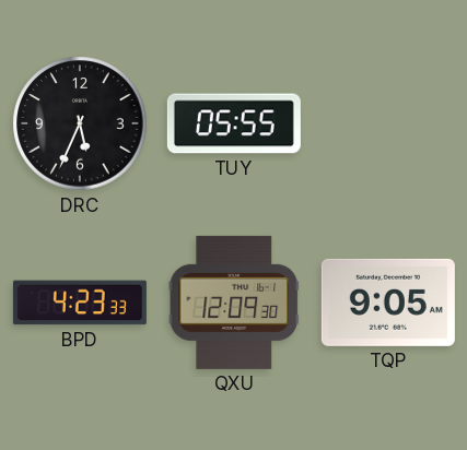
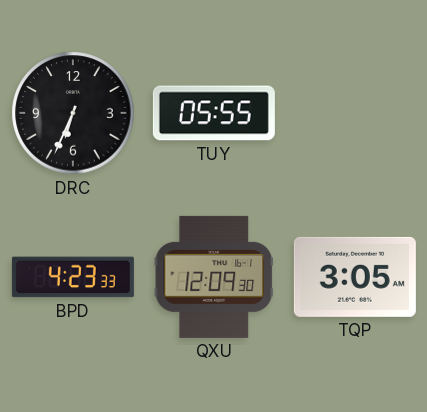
DRC: 5:34 -> 6:34 (73, 113)
TQP: 9:05 -> 3:05 (355, 277)
